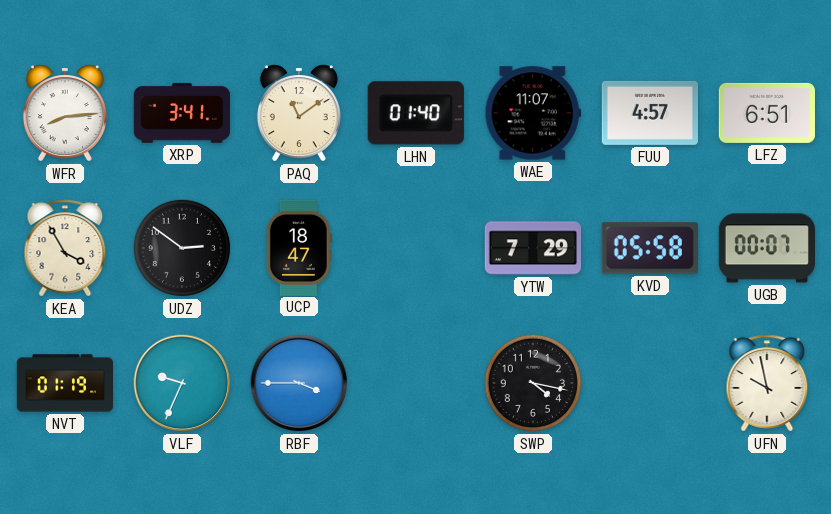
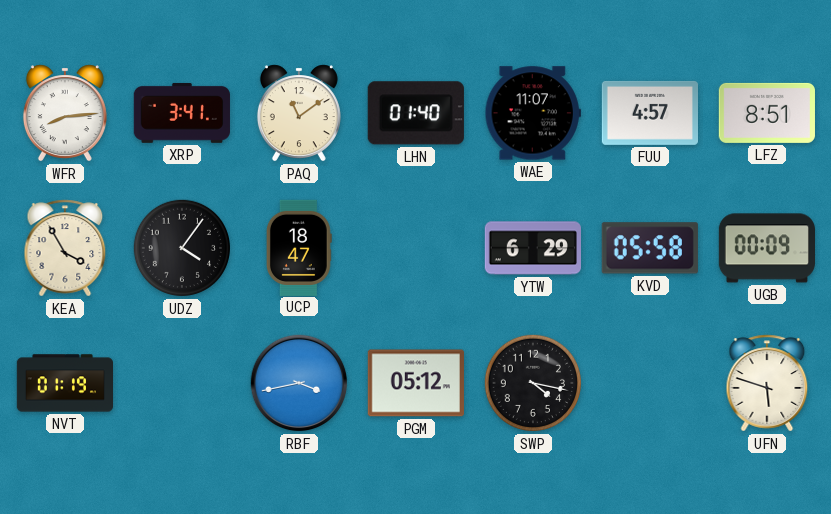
LFZ: 6:51 -> 8:51 (767, 113)
UDZ: 2:51 -> 4:06 (182, 248)
YTW: 7:29 -> 6:29 (533, 248)
UGB: 00:07 -> 00:09 (766, 248)
VLF: 9:34 -> none (182, 383)
RBF: 3:45 -> 3:43 (299, 383)
PGM: none -> 05:12 (416, 383)
UFN: 9:58 -> 5:48 (767, 383)
